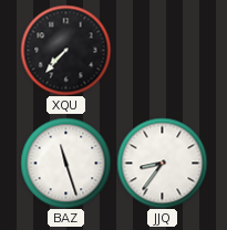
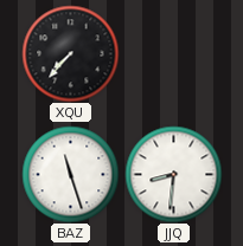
JJQ: 8:36 -> 8:31 (173, 174)
